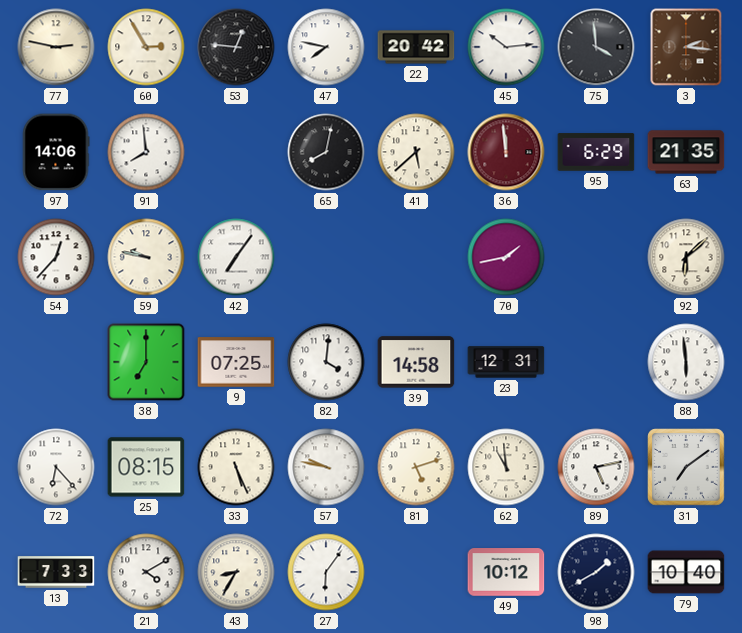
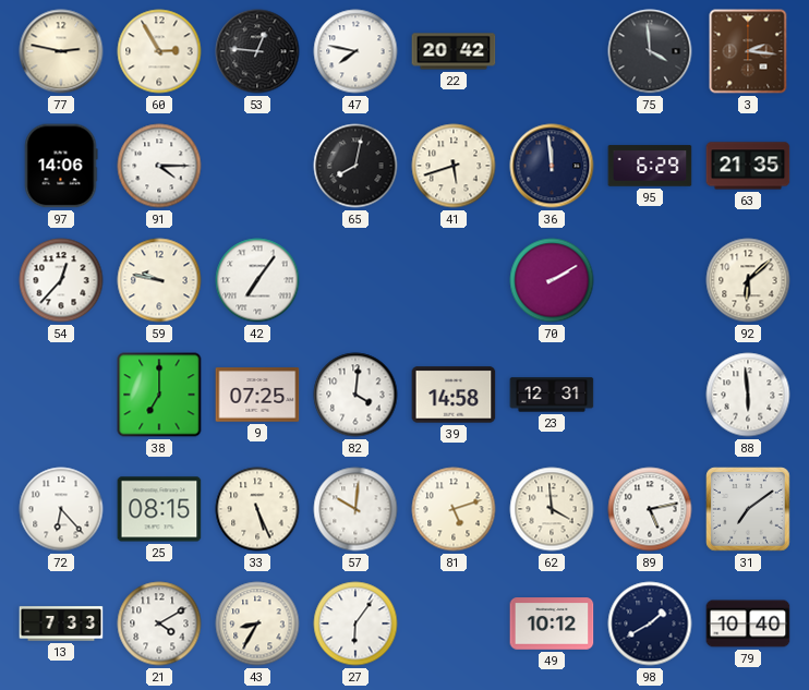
45: 10:14 -> none (506, 47)
91: 7:59 -> 4:15 (159, 166)
41: 5:38 -> 5:42 (454, 166)
36 dial: burgundy -> navy (552, 166)
70: 1:43 -> 2:10 (552, 280)
57: 9:47 -> 10:01 (355, 509)
62: 10:59 -> 3:59 (552, 509)
